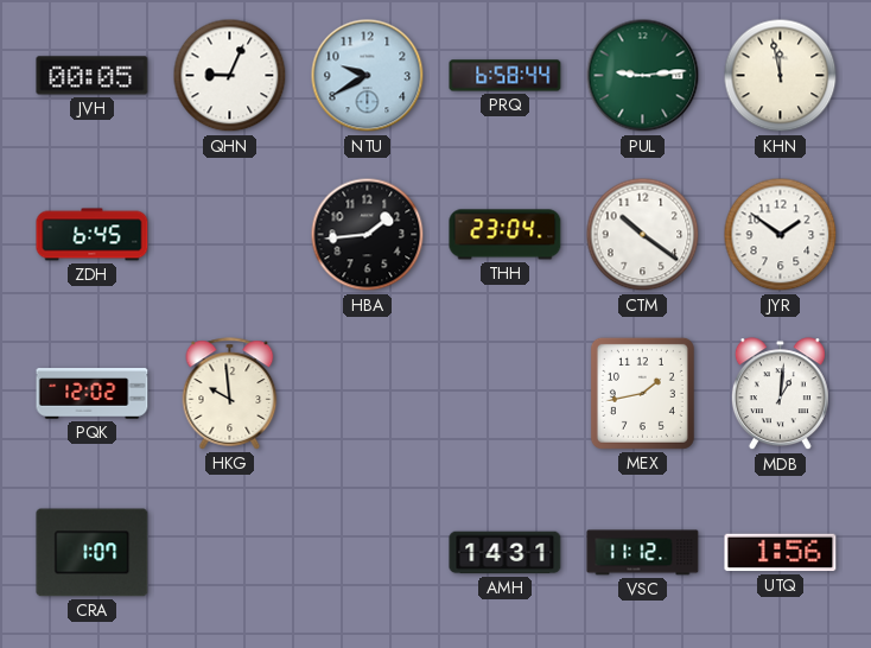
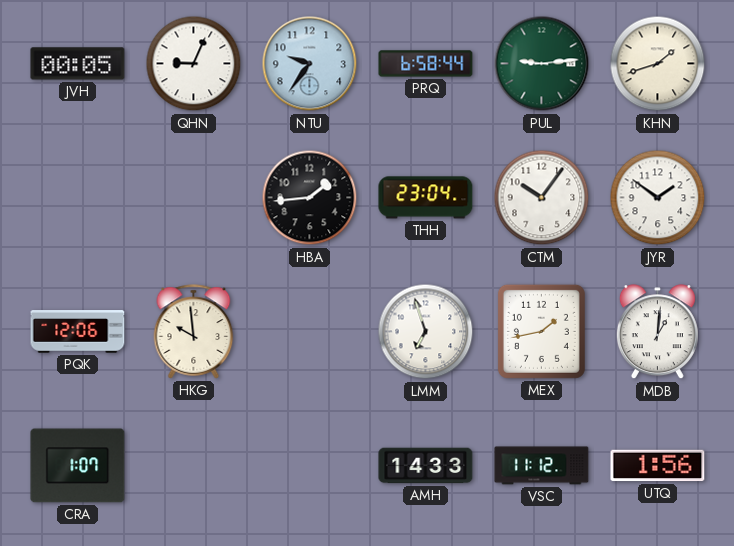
NTU: 9:40 -> 9:36 (310, 64)
KHN: 11:58 -> 1:42 (658, 64)
ZDH: 6:45 -> none (93, 235)
CTM: 10:21 -> 10:06 (542, 198)
PQK: 12:02 -> 12:06 (78, 332)
LMM: none -> 6:57 (426, 332)
AMH: 14:31 -> 14:33 (426, 466)
